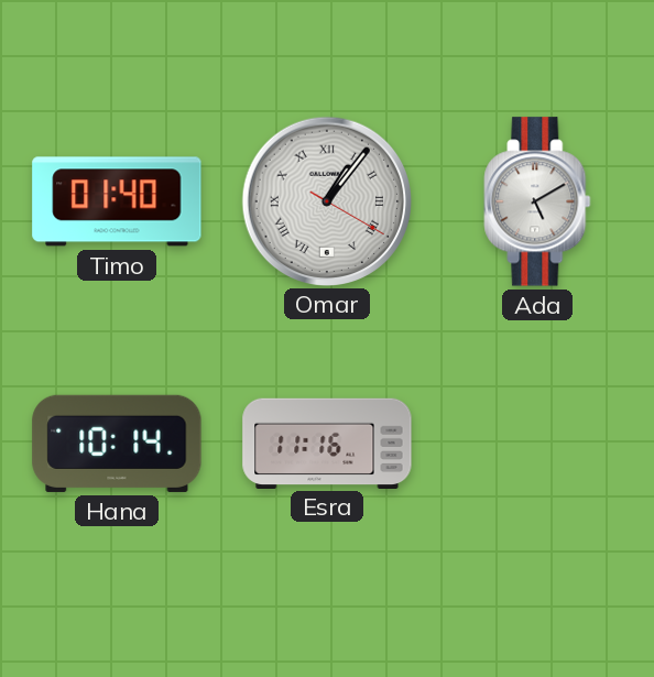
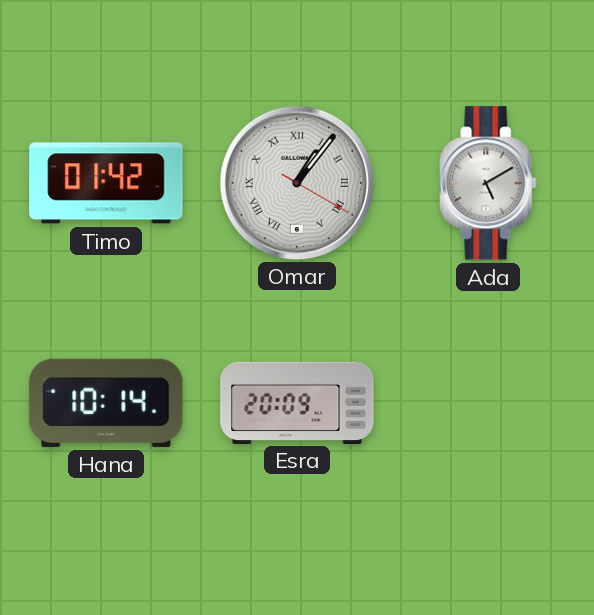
Timo: 01:40 -> 01:42 (106, 183)
Esra: 11:16 -> 20:09 (297, 402)
